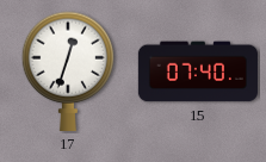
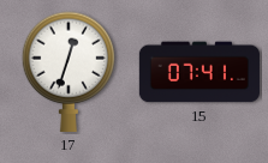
15: 07:40 -> 07:41 (199, 72)
